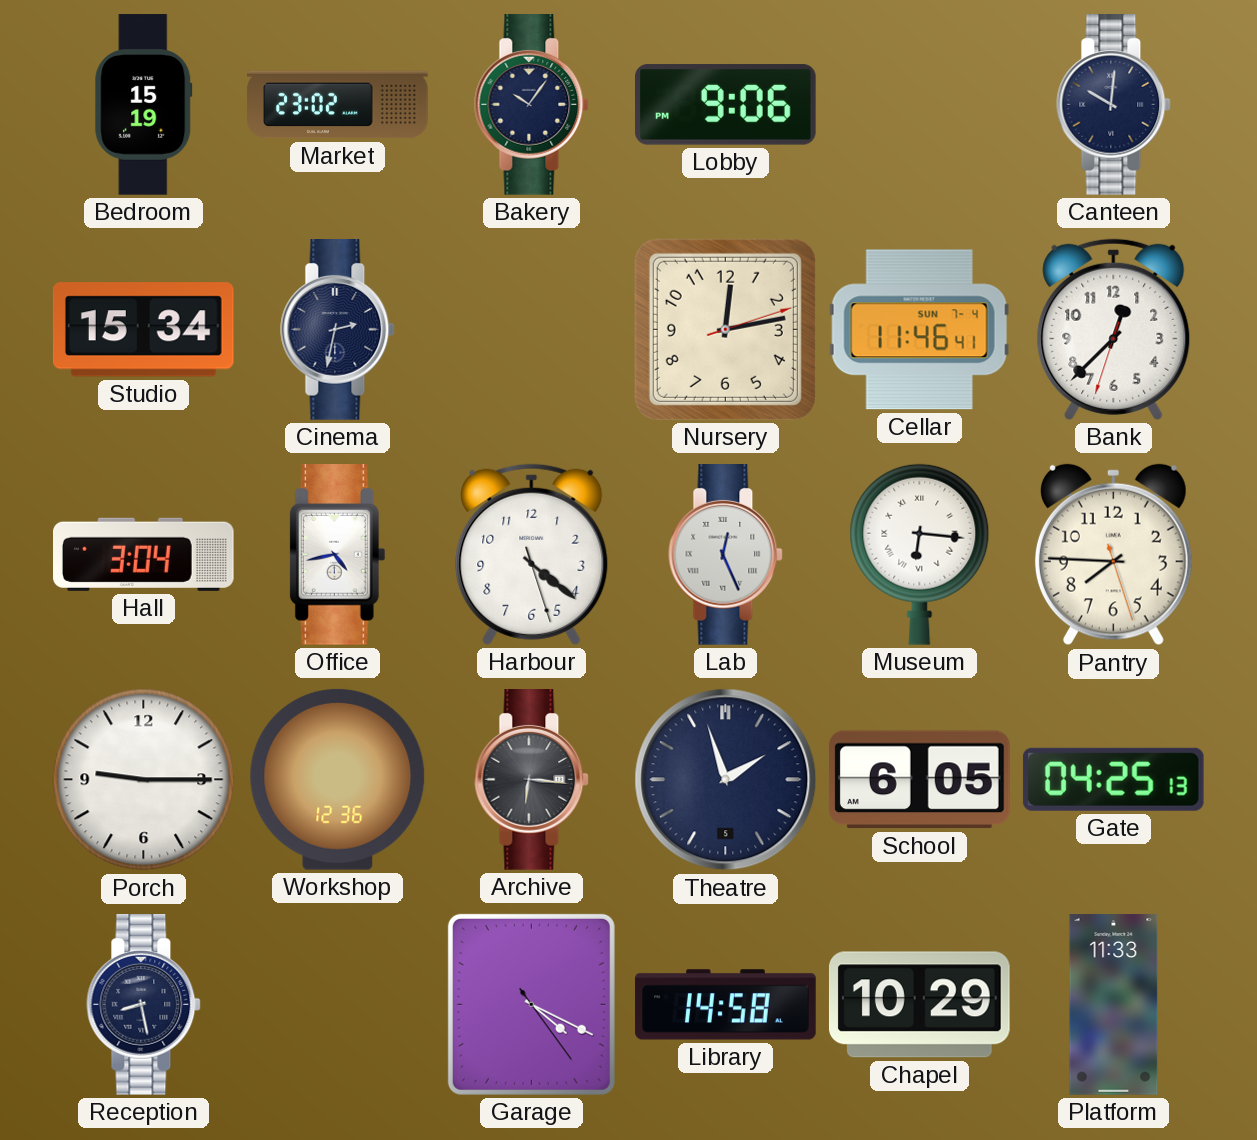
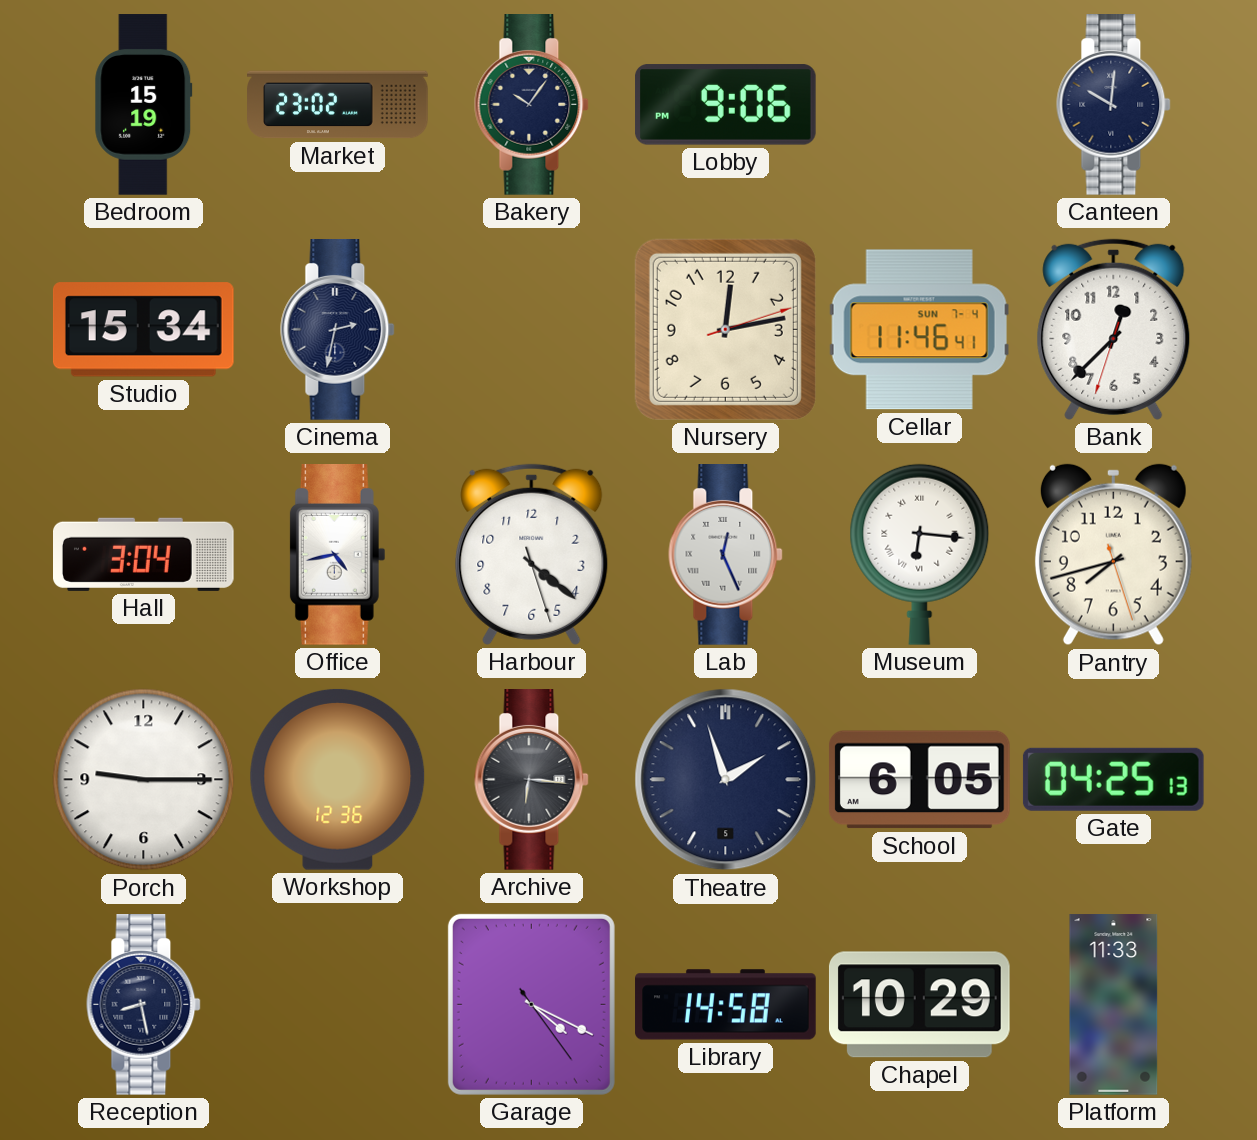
Pantry: 7:45 -> 7:42 (1113, 555)
